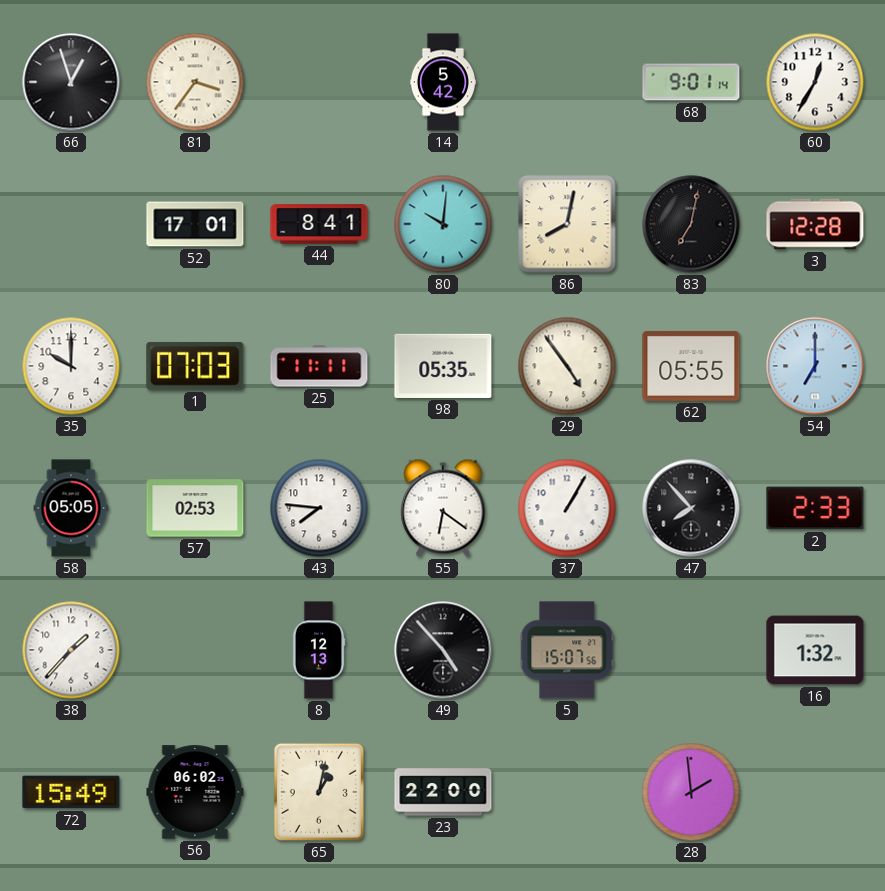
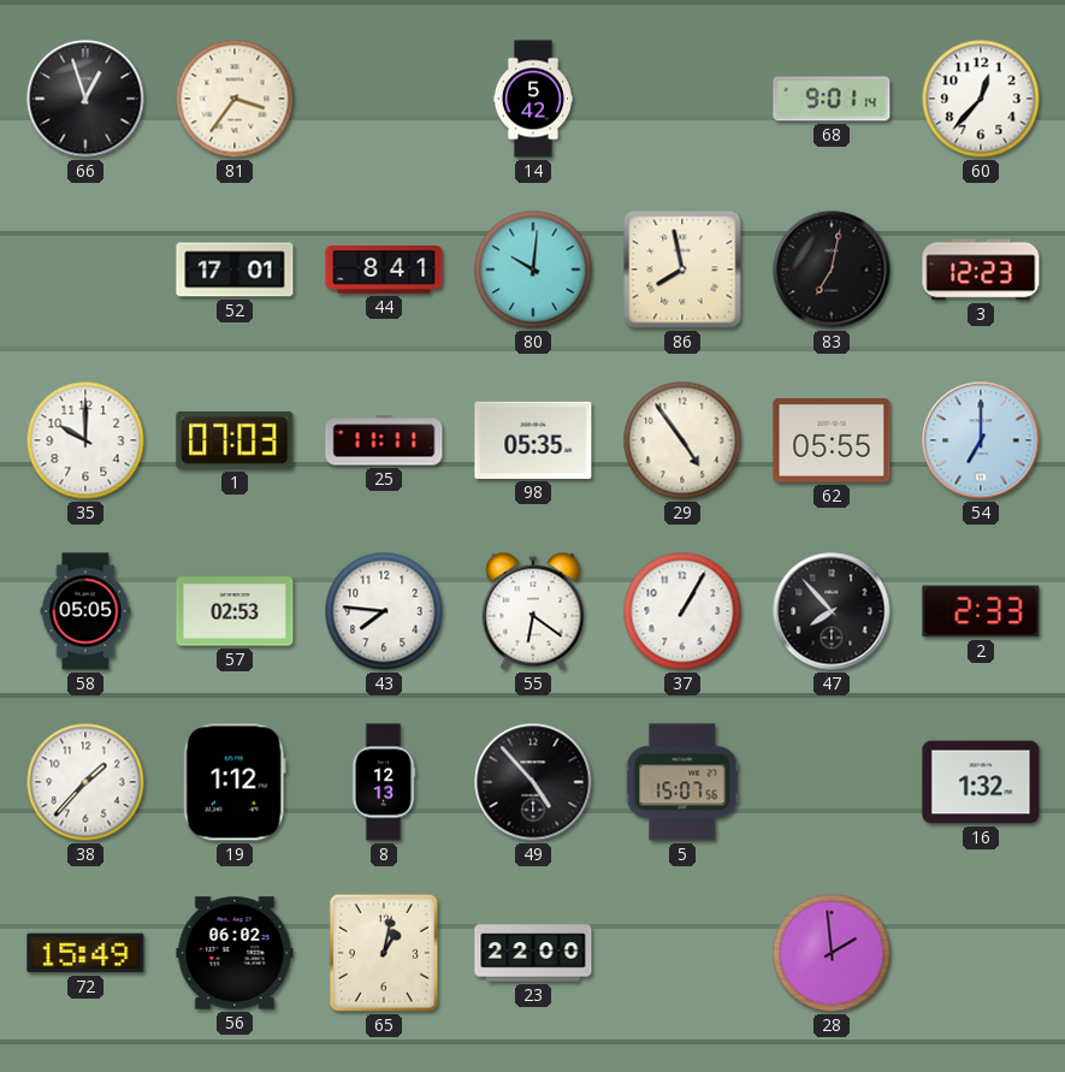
60: 12:35 -> 12:37 (981, 99)
86: 8:02 -> 7:58 (682, 270)
3: 12:28 -> 12:23 (981, 270)
19: none -> 1:12 (235, 782)
